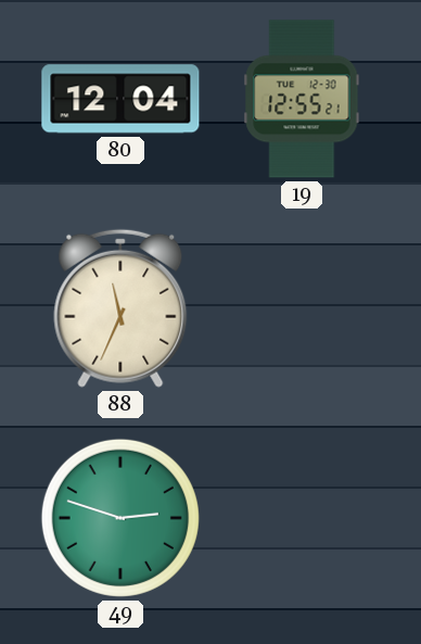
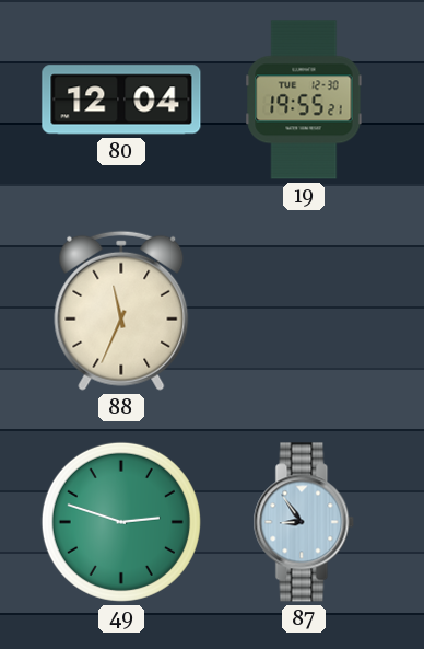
19: 12:55 -> 19:55 (304, 100)
87: none -> 8:54 (304, 522)
